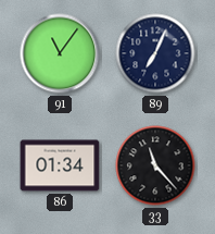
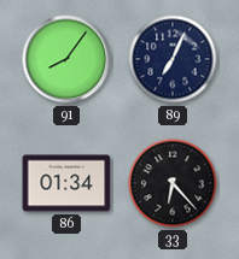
91: 11:06 -> 8:06 (66, 59)
33: 11:23 -> 6:23 (173, 183)
